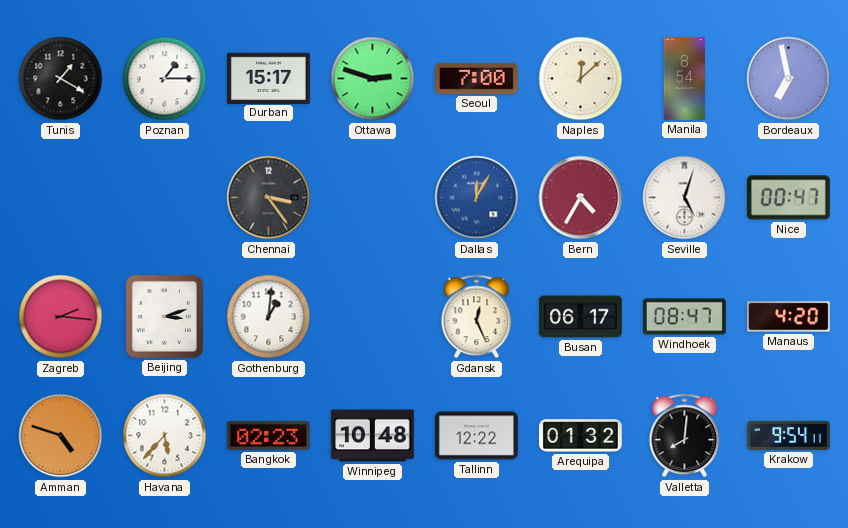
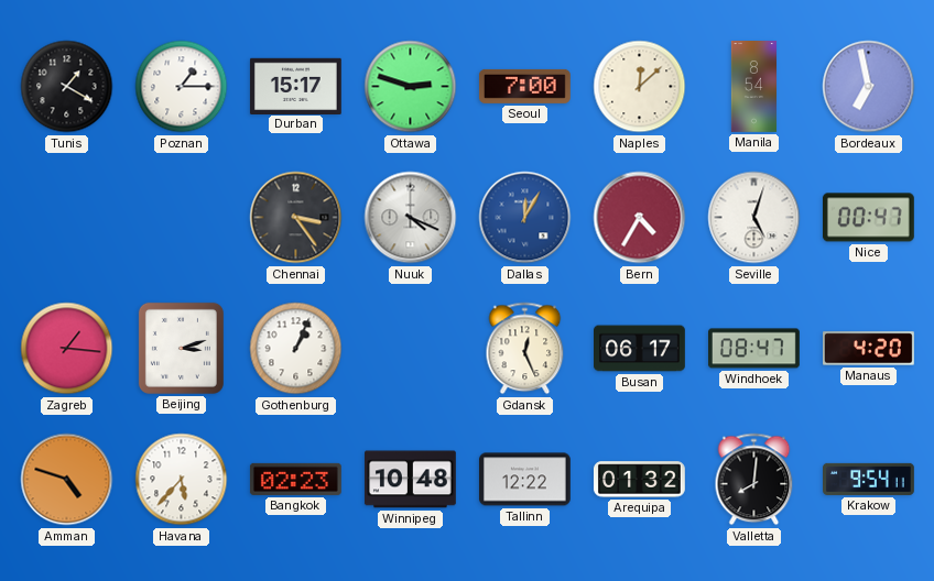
Nuuk: none -> 4:19 (411, 218)
Zagreb: 2:16 -> 1:16 (67, 349)
Gothenburg: 1:01 -> 1:04 (296, 349)
